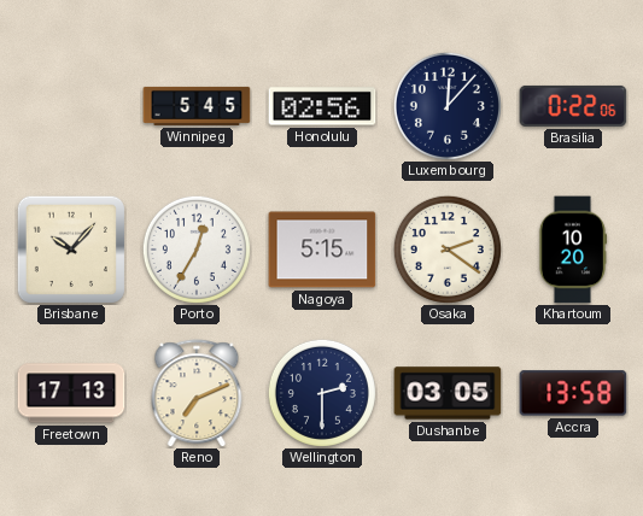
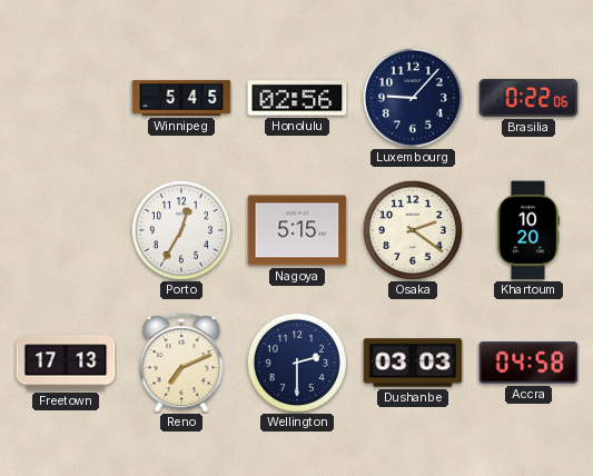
Luxembourg: 12:07 -> 9:07 (413, 98)
Brisbane: 10:07 -> none (71, 250)
Dushanbe: 03:05 -> 03:03 (413, 363)
Accra: 13:58 -> 04:58 (528, 363)
